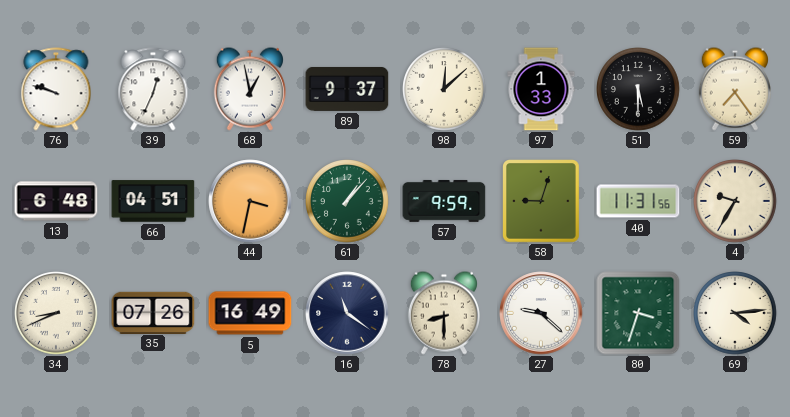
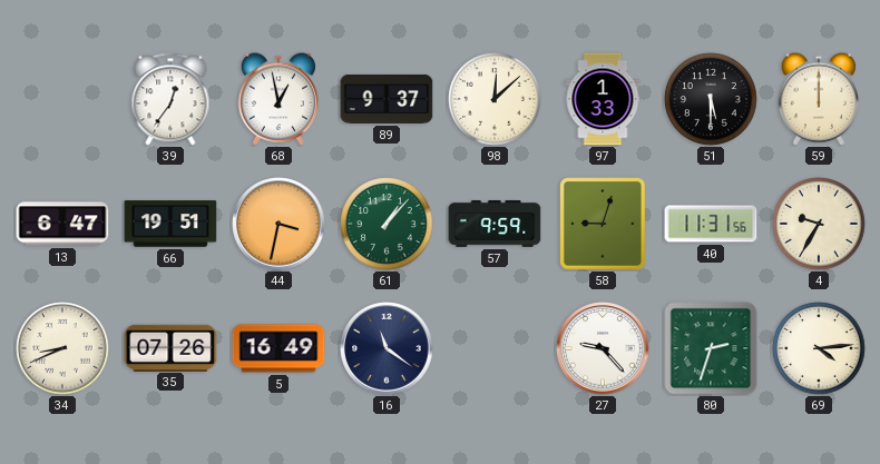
76: 9:48 -> none (56, 89)
39: 12:34 -> 12:36 (170, 99)
59: 7:24 -> 12:00 (819, 99)
13: 6:48 -> 6:47 (62, 224)
66: 04:51 -> 19:51 (170, 224)
78: 8:30 -> none (444, 313)
27: 9:22 -> 9:23 (603, 348)
80: 3:33 -> 2:33 (711, 348)
